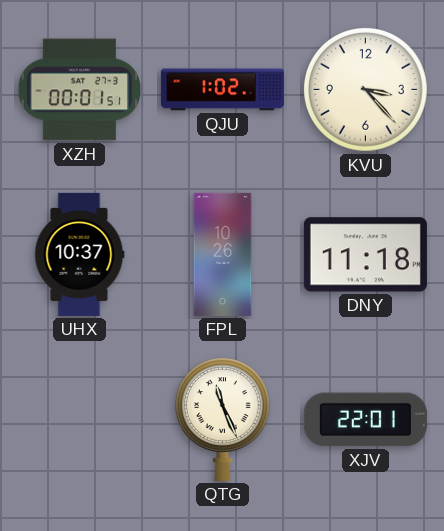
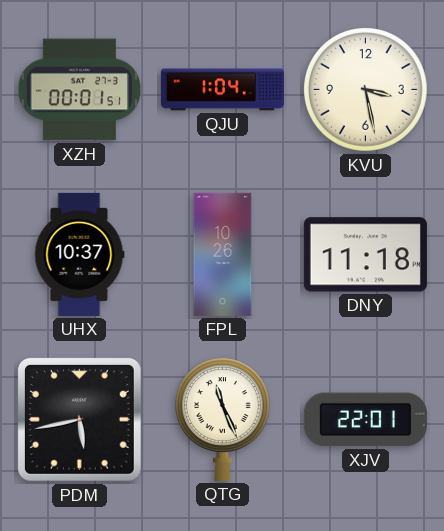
QJU: 1:02 -> 1:04 (222, 90)
KVU: 3:23 -> 3:28 (366, 90)
PDM: none -> 5:43 (79, 419)
